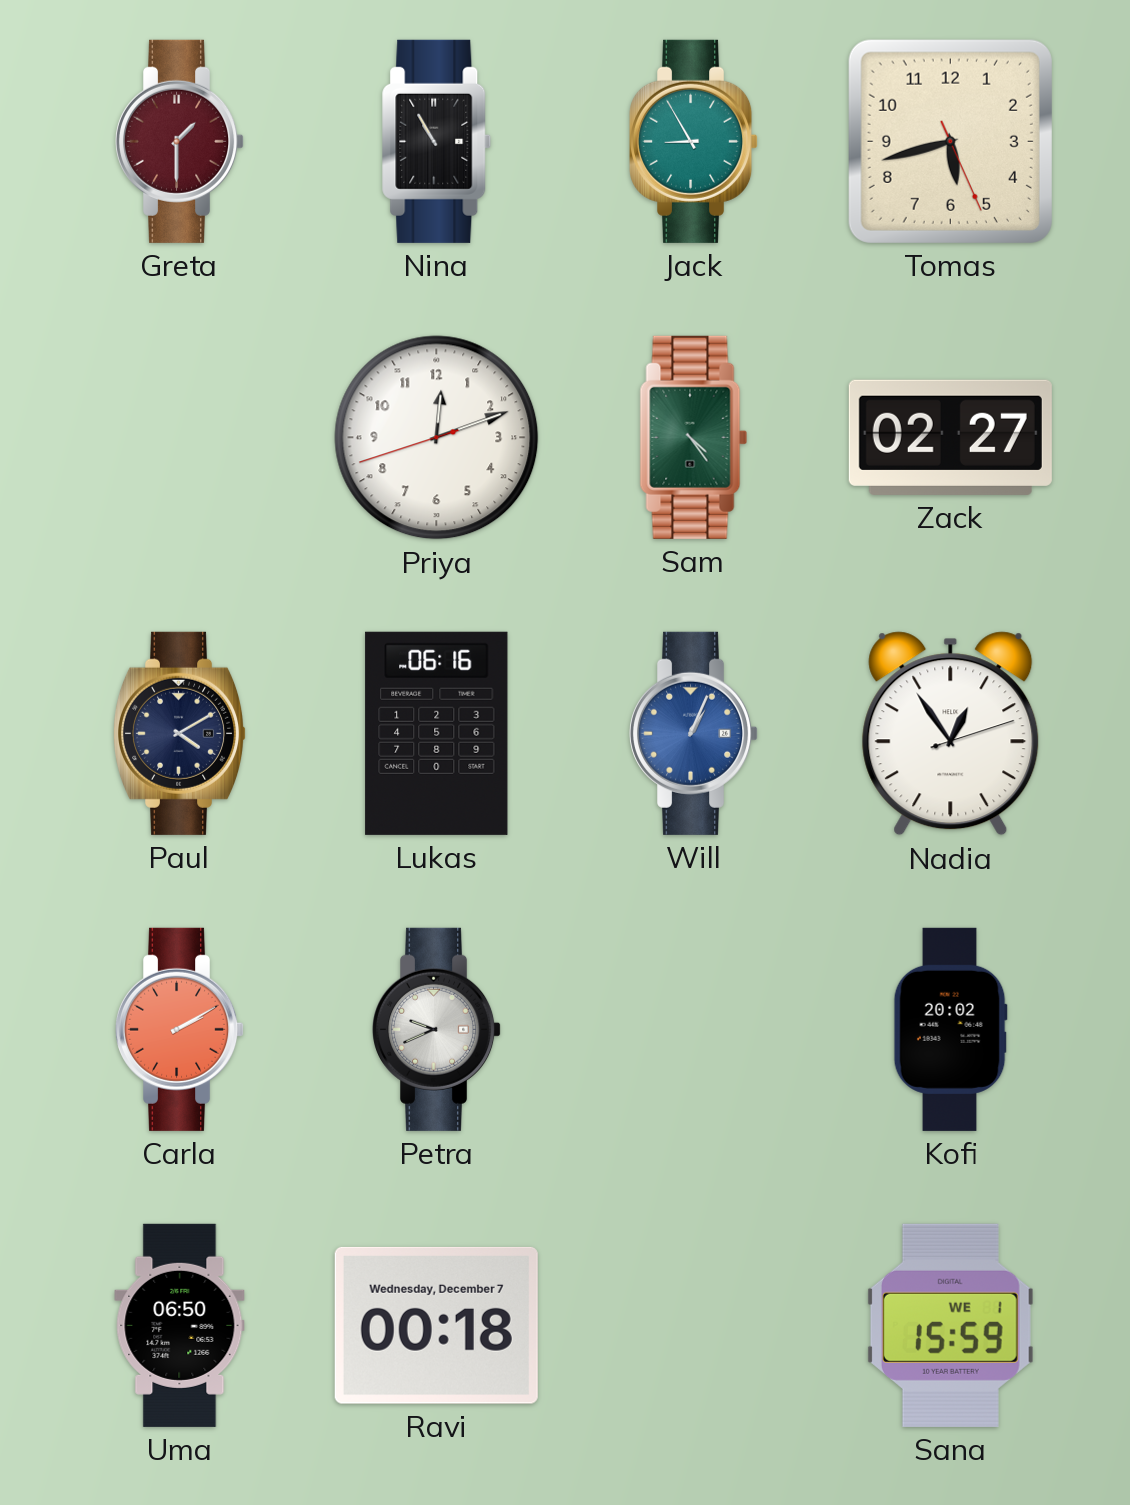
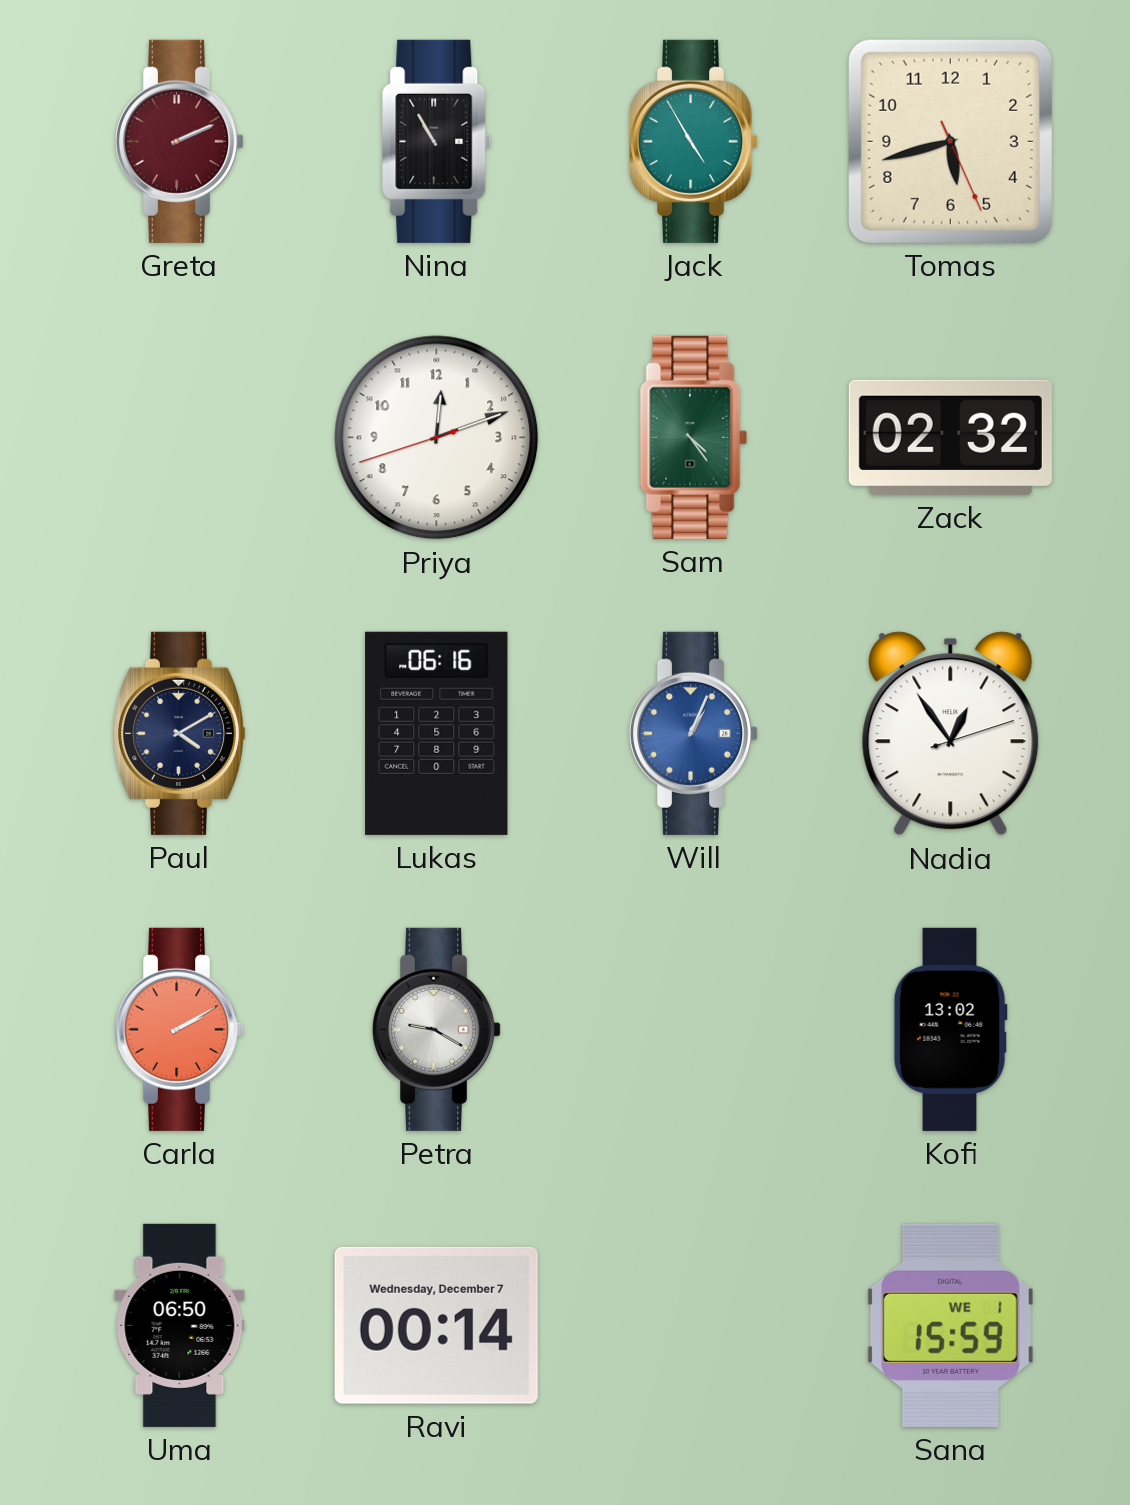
Greta: 1:30 -> 2:11 (181, 141)
Jack: 8:55 -> 4:55 (695, 141)
Zack: 02:27 -> 02:32 (950, 437)
Petra: 9:41 -> 9:20 (438, 1029)
Kofi: 20:02 -> 13:02 (950, 1029)
Ravi: 00:18 -> 00:14 (436, 1325)
